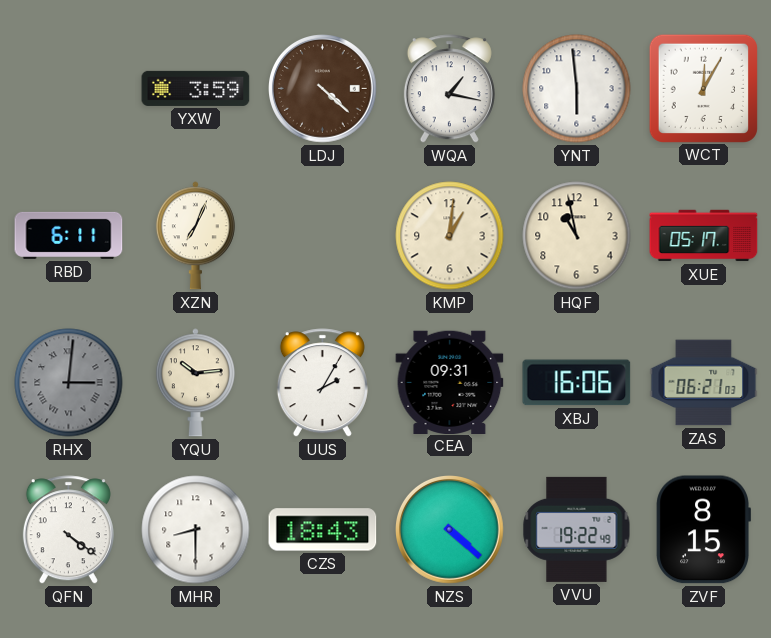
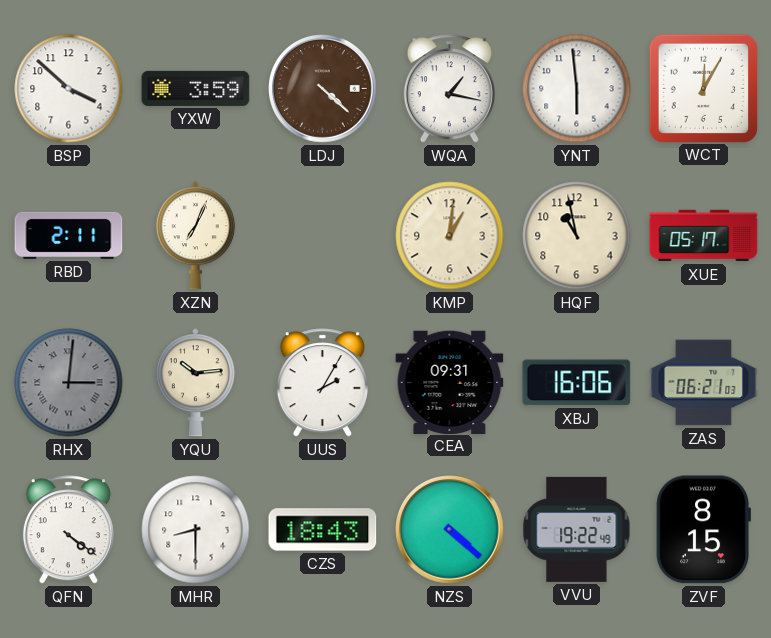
BSP: none -> 3:52 (69, 89)
RBD: 6:11 -> 2:11 (69, 235)
